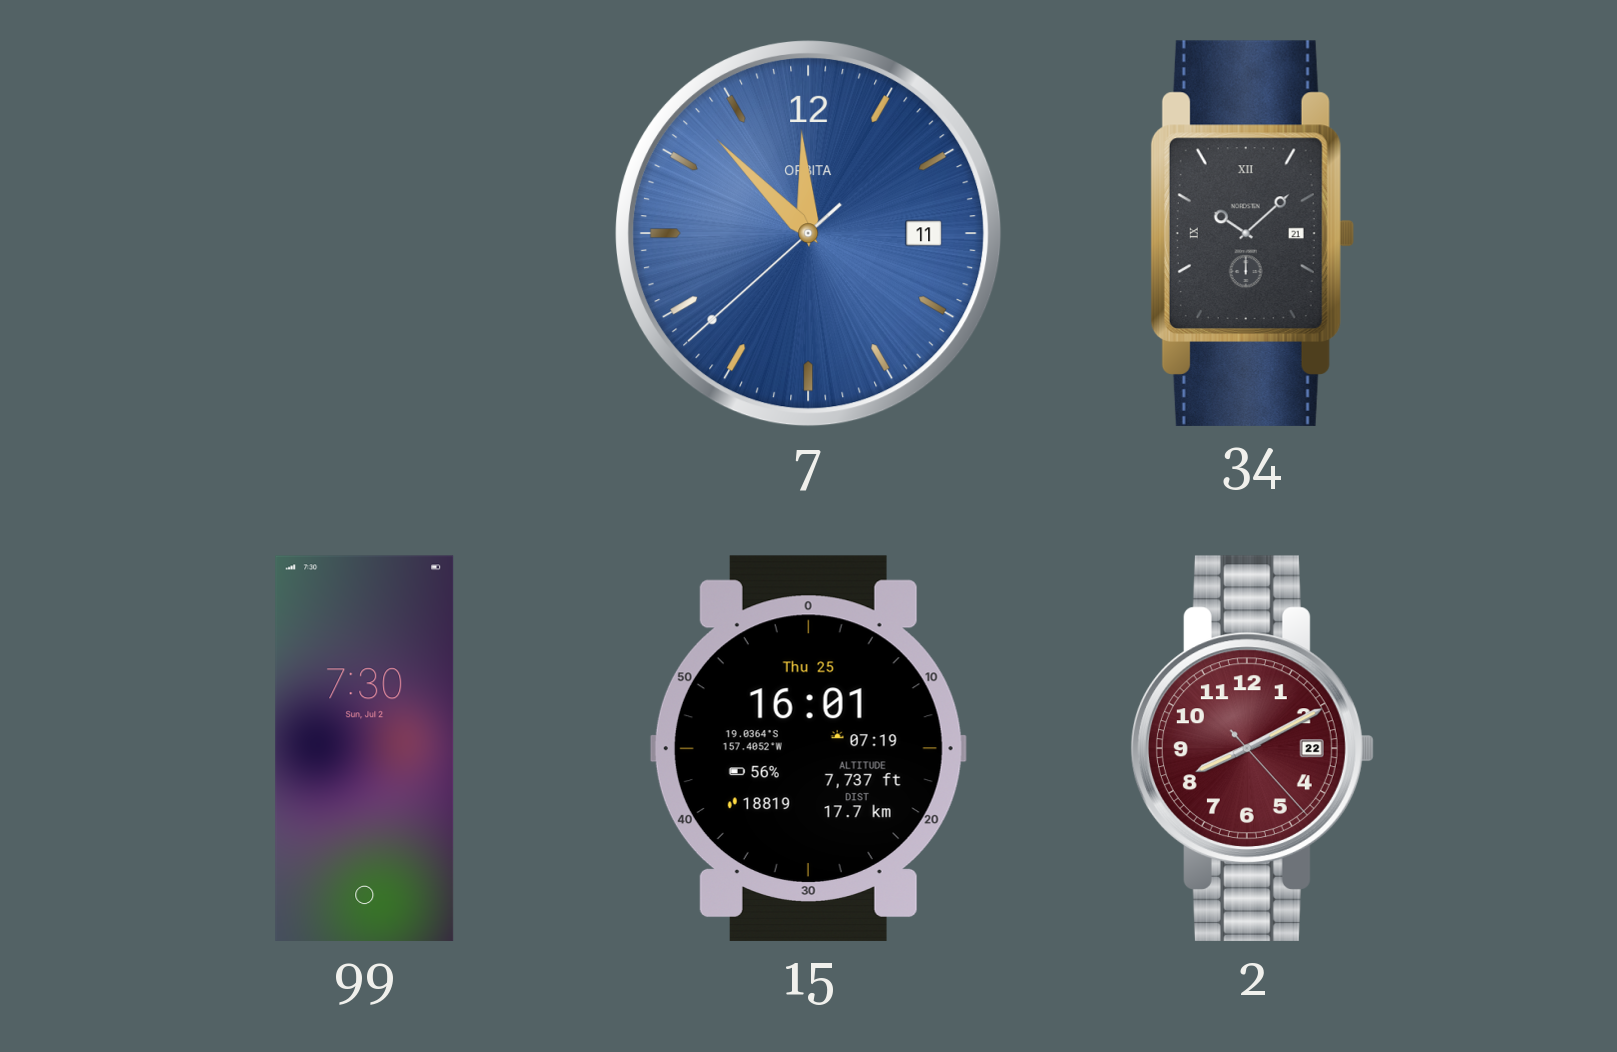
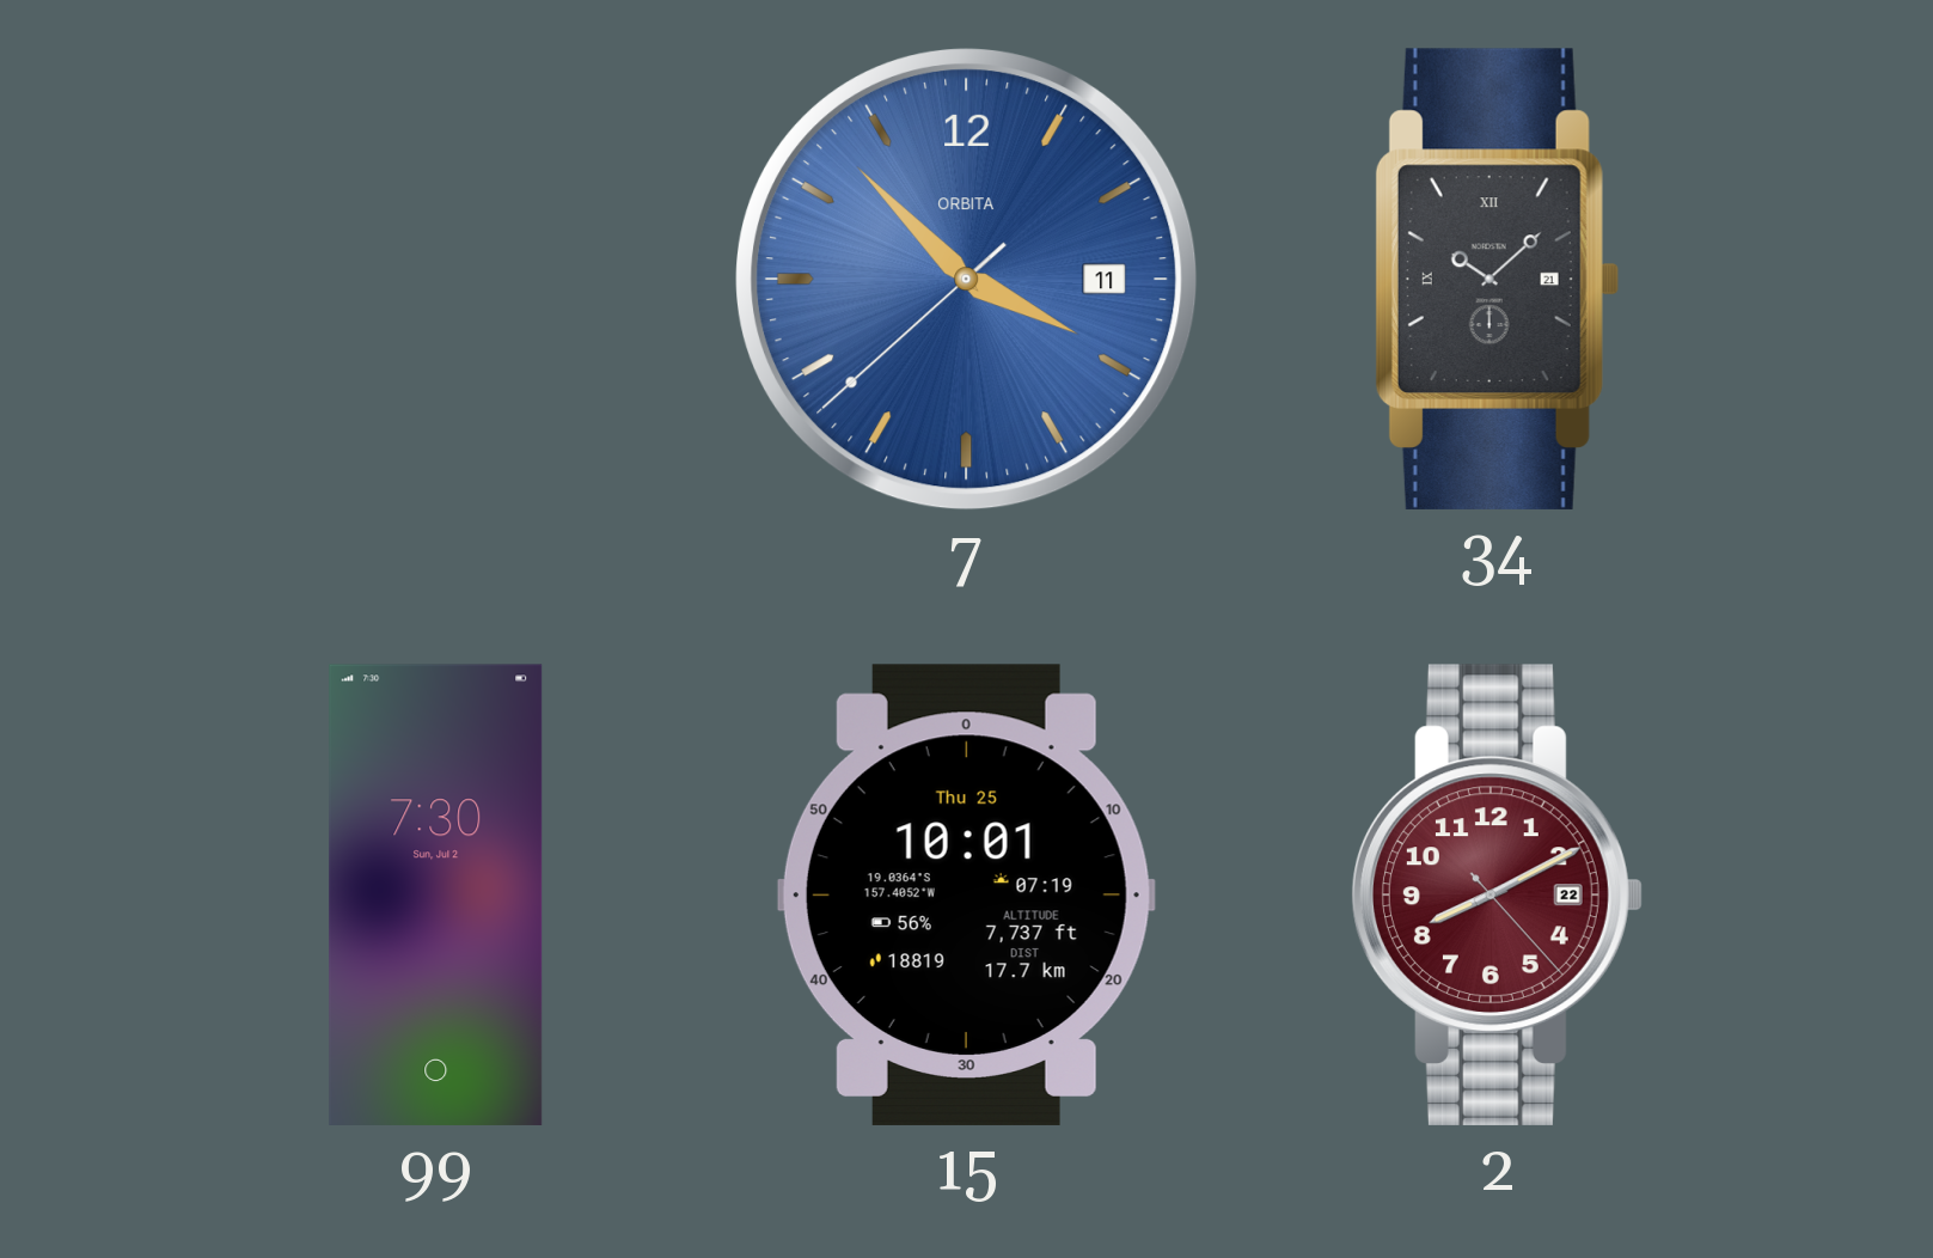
7: 11:52 -> 3:52 (967, 280)
15: 16:01 -> 10:01 (966, 894)
